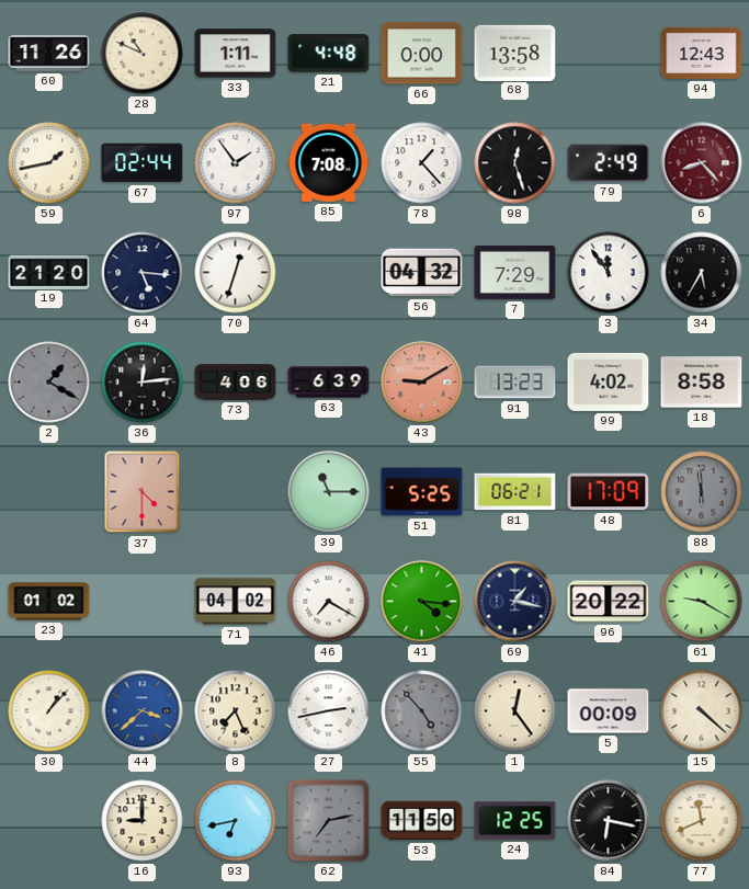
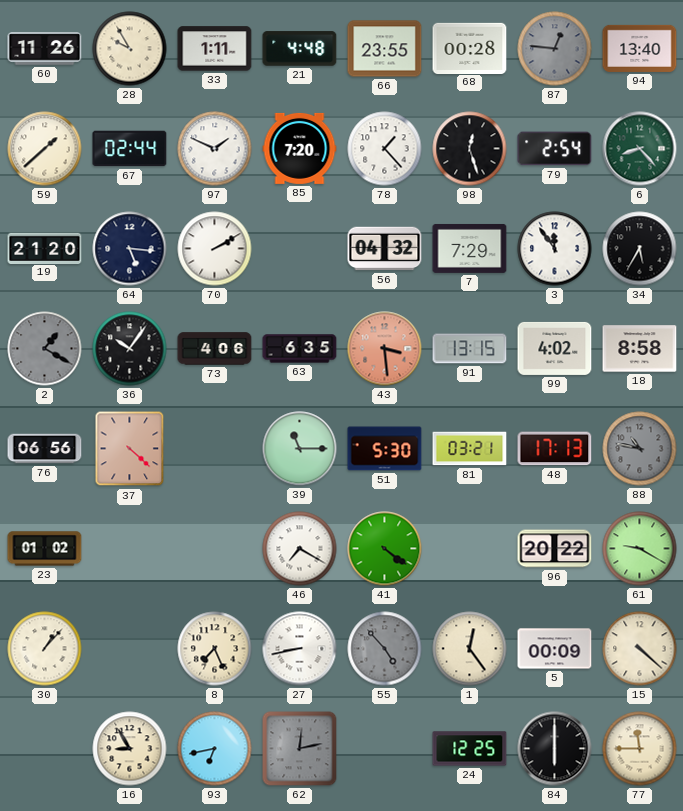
28: 10:49 -> 9:55 (130, 49)
66: 0:00 -> 23:55 (385, 49)
68: 13:58 -> 00:28 (470, 48)
87: none -> 12:46 (555, 49)
94: 12:43 -> 13:40 (640, 48)
59: 1:43 -> 1:38 (45, 149)
97: 1:54 -> 1:49 (215, 149)
85: 7:08 -> 7:20 (300, 148)
79: 2:49 -> 2:54 (555, 149)
6 dial: burgundy -> green (640, 149)
70: 12:33 -> 2:10 (215, 249)
36: 12:14 -> 10:06 (130, 349)
63: 6:39 -> 6:35 (300, 349)
43: 9:10 -> 3:29 (385, 349)
91: 13:23 -> 13:15 (470, 349)
76: none -> 06:56 (45, 449)
37: 4:30 -> 4:22 (130, 449)
51: 5:25 -> 5:30 (385, 449)
81: 06:21 -> 03:21 (470, 449)
48: 17:09 -> 17:13 (555, 449)
88: 5:59 -> 10:47 (640, 449)
71: 04:02 -> none (236, 602)
41: 4:16 -> 4:21 (385, 549)
69: 1:17 -> none (515, 602)
44: 3:38 -> none (143, 711)
27: 2:43 -> 8:43 (300, 649)
16: 9:00 -> 8:55 (130, 749)
62: 7:13 -> 12:13 (300, 749)
53: 11:50 -> none (422, 821)
84: 6:17 -> 6:00 (555, 749)
77: 11:41 -> 11:45 (640, 749)
